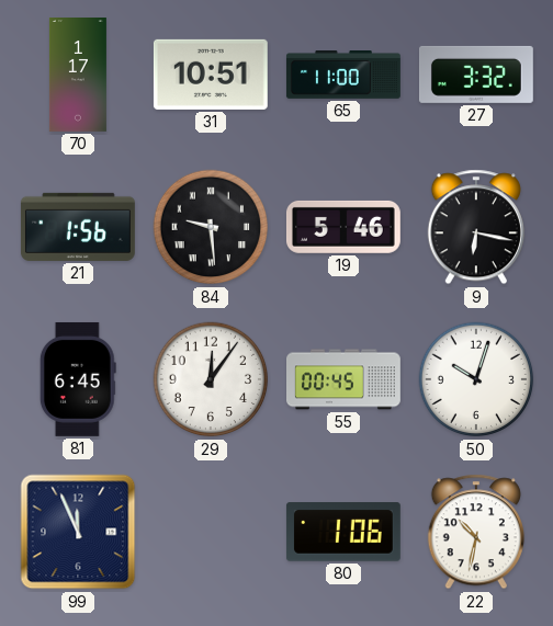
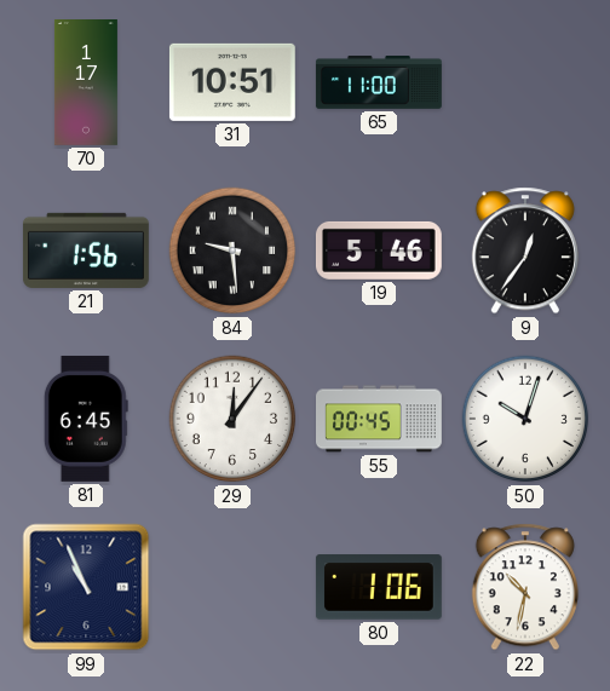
27: 3:32 -> none (476, 75)
9: 6:17 -> 12:36 (525, 251)
99: 11:56 -> 10:56 (86, 587)
